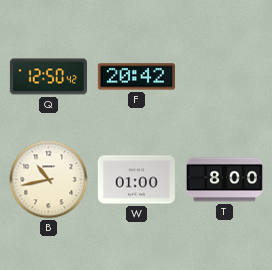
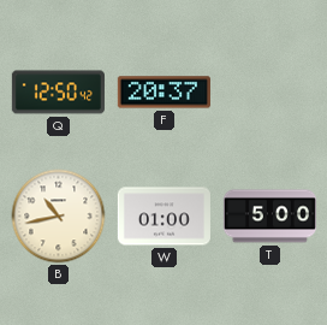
F: 20:42 -> 20:37 (163, 93)
T: 8:00 -> 5:00 (269, 217)
